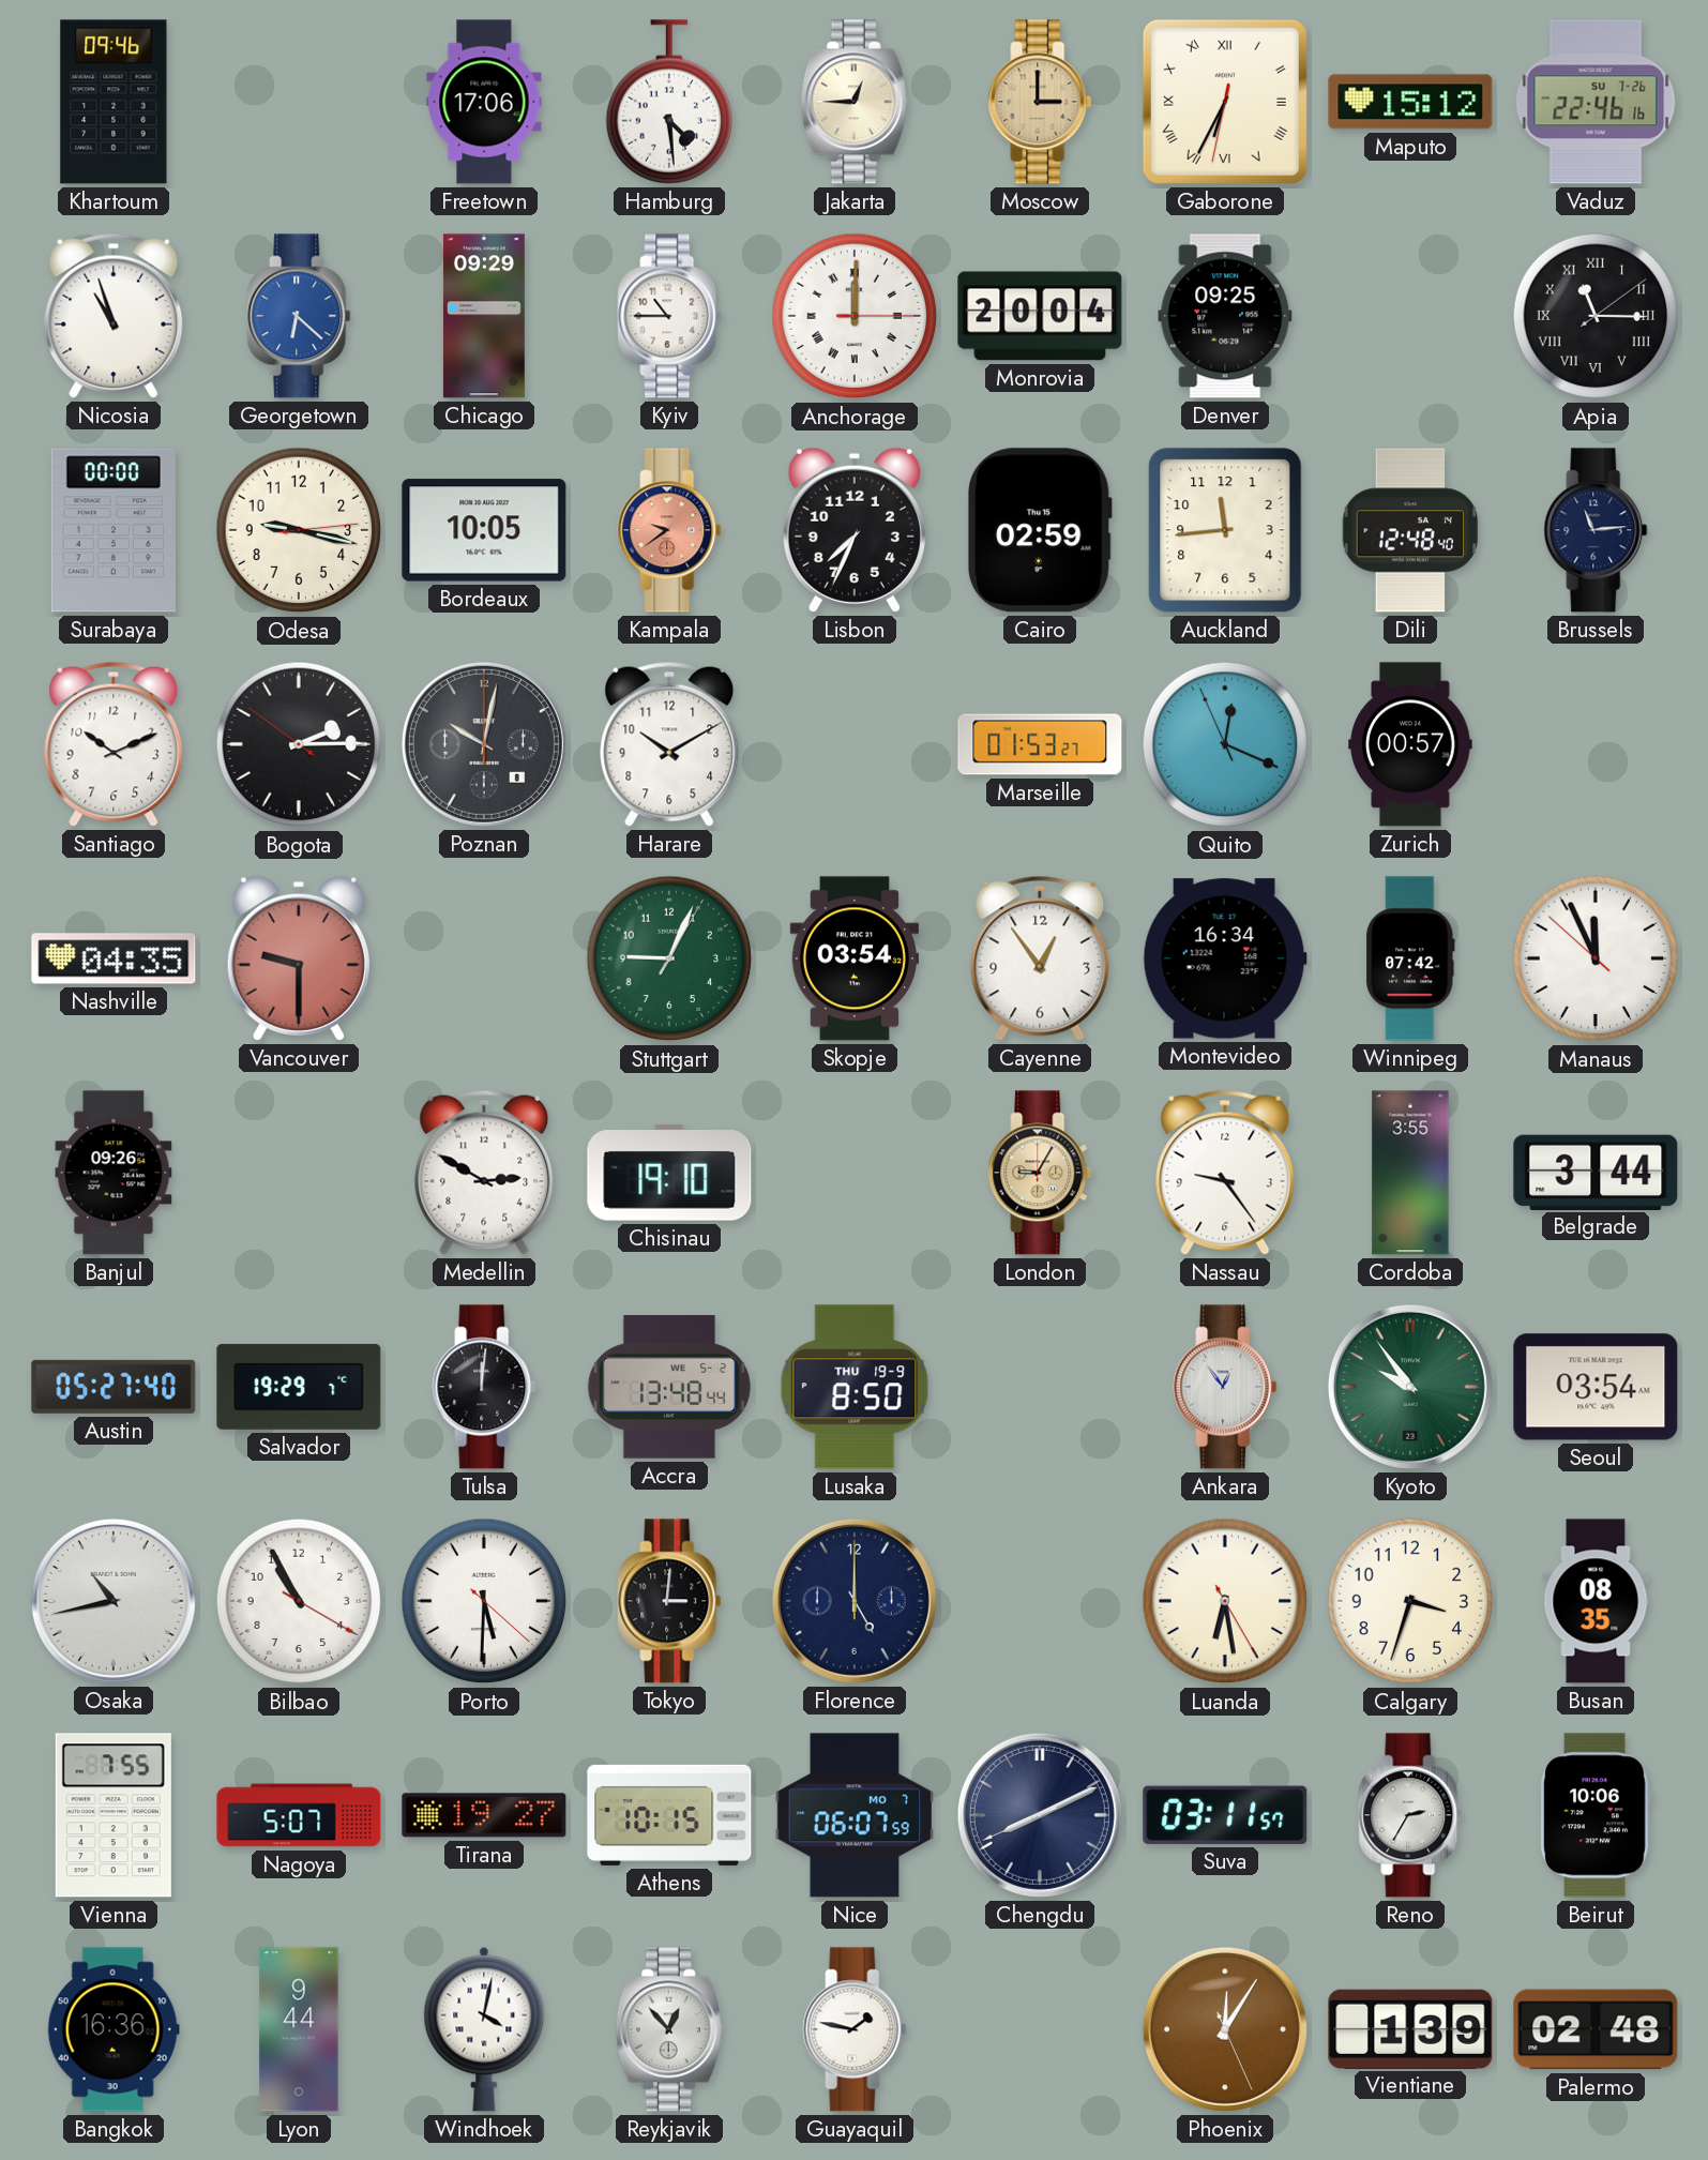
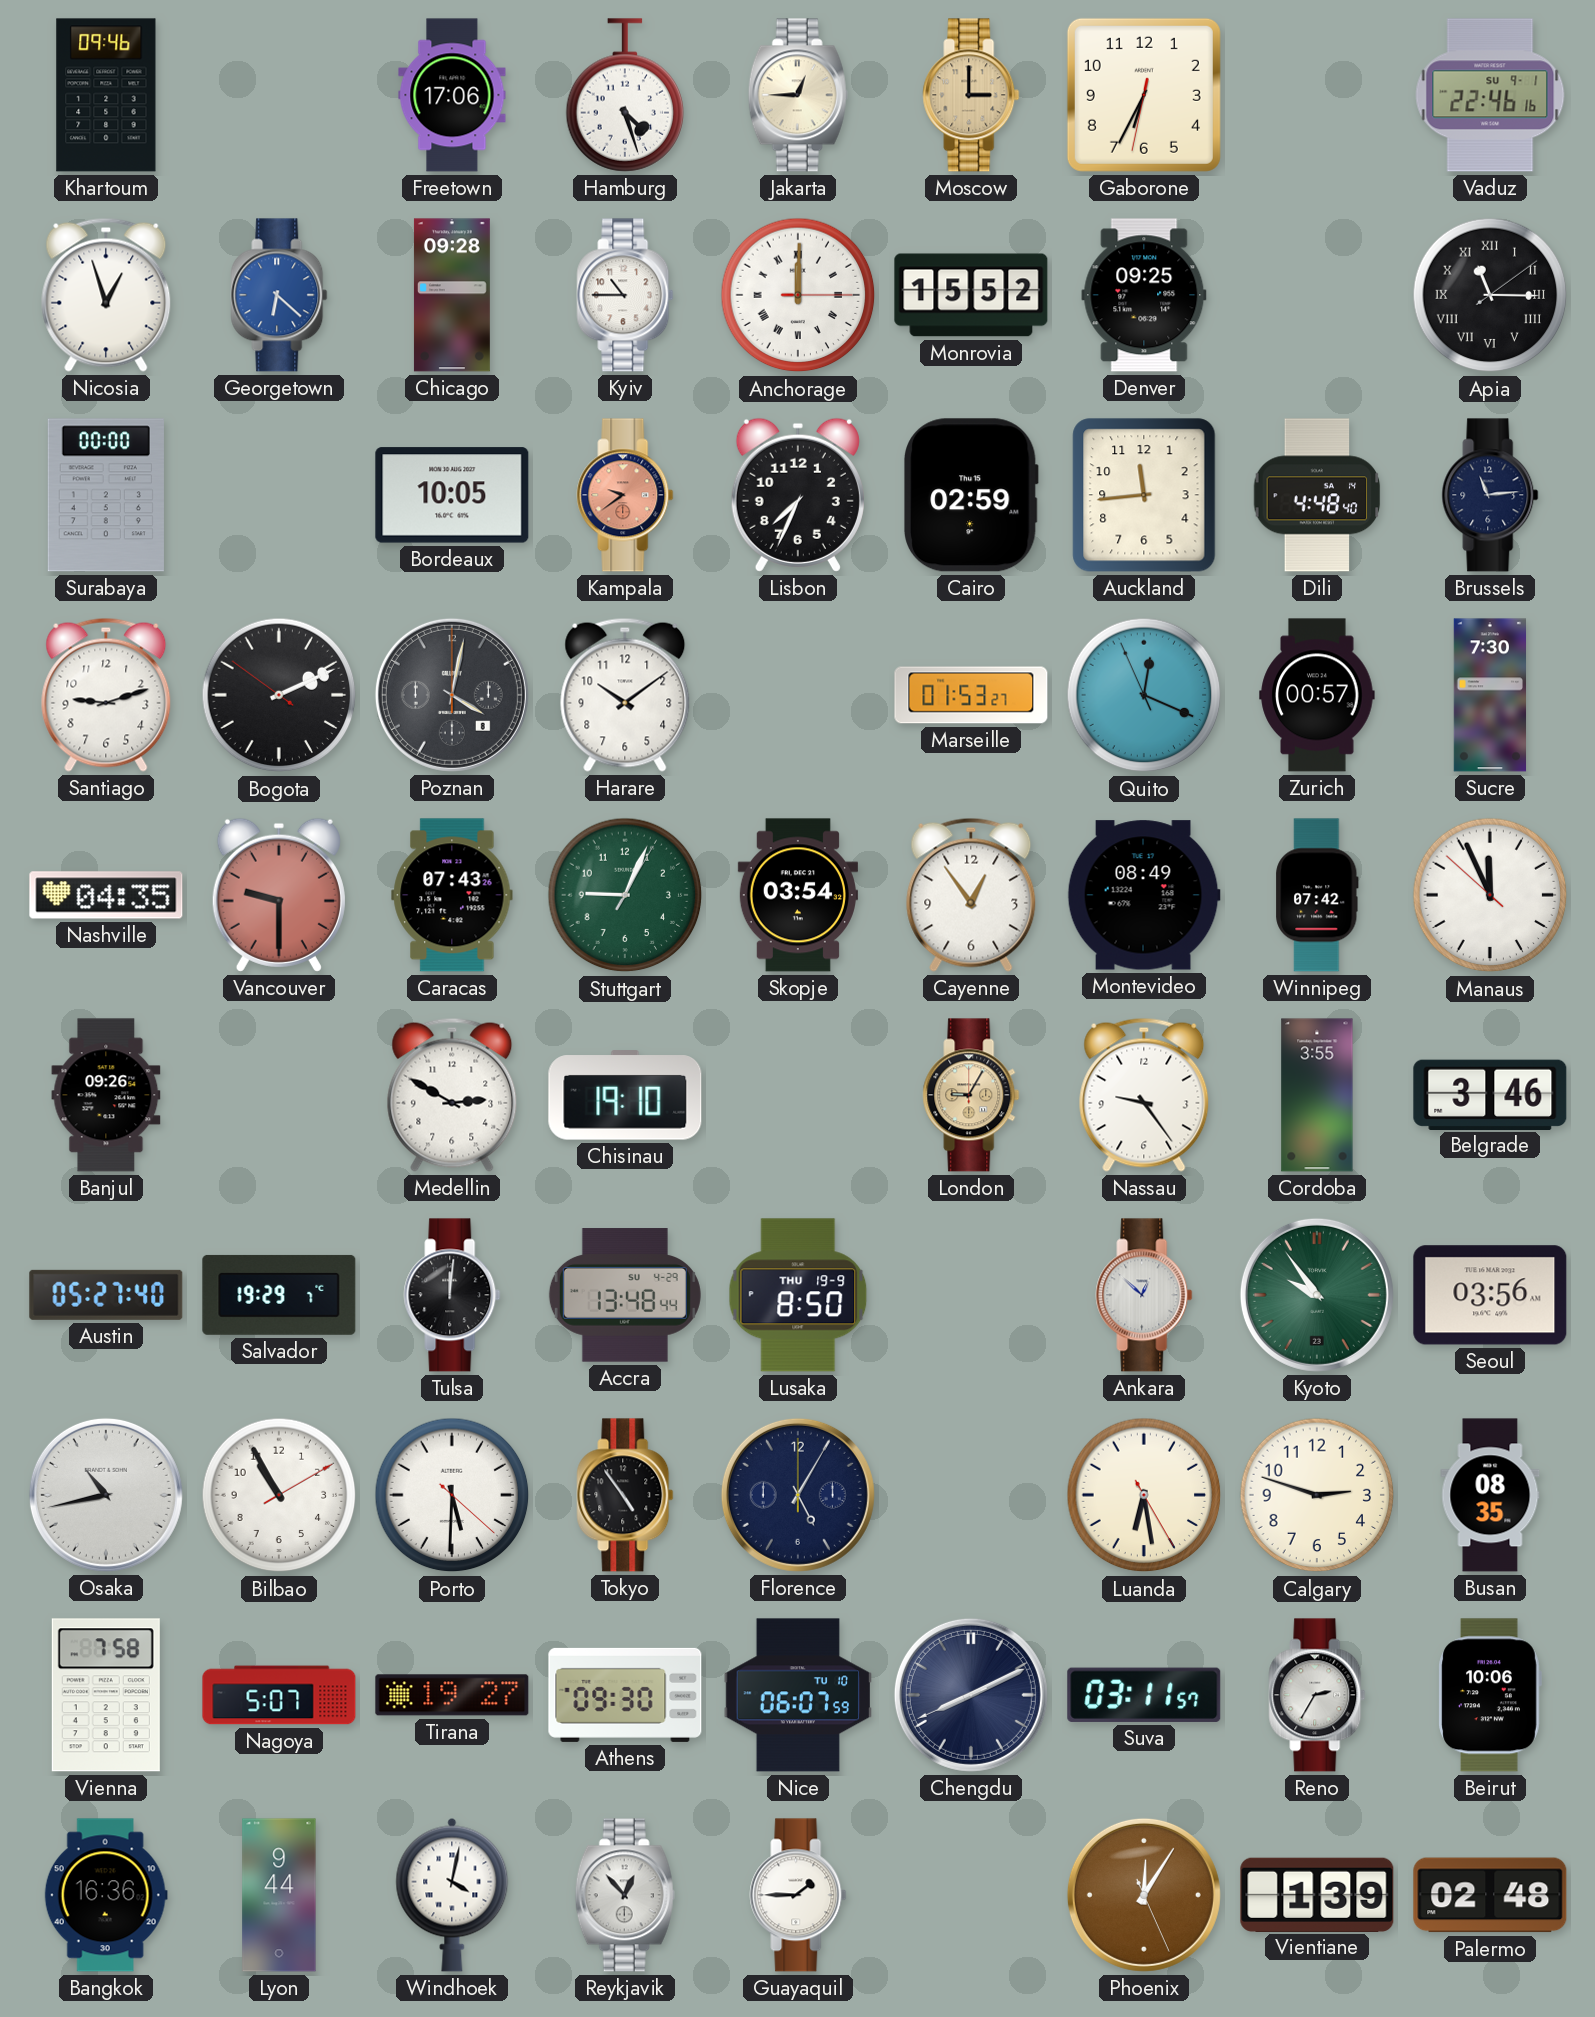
Hamburg: 4:29 -> 4:27 (625, 95)
Gaborone numerals: Roman -> Arabic (1144, 95)
Maputo: 15:12 -> none (1410, 102)
Vaduz date: SU 7-26 -> SU 9-1 (1490, 95)
Nicosia: 10:57 -> 12:57 (106, 295)
Chicago: 09:29 -> 09:28 (452, 295)
Monrovia: 20:04 -> 15:52 (971, 295)
Odesa: 9:17 -> none (299, 530)
Dili: 12:48 -> 4:48 (1317, 495)
Santiago: 10:11 -> 9:12 (106, 695)
Bogota: 2:14 -> 2:10 (279, 695)
Poznan: 10:02 -> 4:02 (452, 695)
Harare: 10:10 -> 10:09 (625, 695)
Sucre: none -> 7:30 (1490, 695)
Caracas: none -> 07:43 (452, 895)
Montevideo: 16:34 -> 08:49 (1144, 895)
Belgrade: 3:44 -> 3:46 (1490, 1094)
Accra date: WE 5-2 -> SU 4-29 (625, 1295)
Ankara: 12:54 -> 12:52 (1144, 1295)
Seoul: 03:54 -> 03:56 (1490, 1295)
Bilbao: 10:55:20 -> 10:55:10 (279, 1495)
Tokyo: 3:01 -> 4:54 (625, 1495)
Florence: 5:00 -> 5:05 (798, 1495)
Calgary: 3:33 -> 2:48 (1317, 1495)
Vienna: 7:55 -> 7:58 (106, 1695)
Athens: 10:15 -> 09:30 (625, 1695)
Nice date: MO 7 -> TU 10 (798, 1695)
Guayaquil: 1:47 -> 1:45 (798, 1895)
